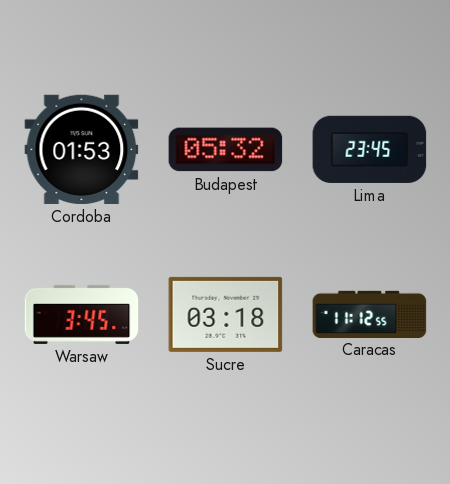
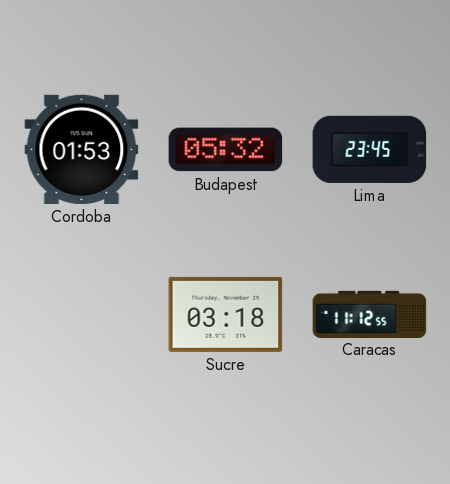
Warsaw: 3:45 -> none (82, 314)
